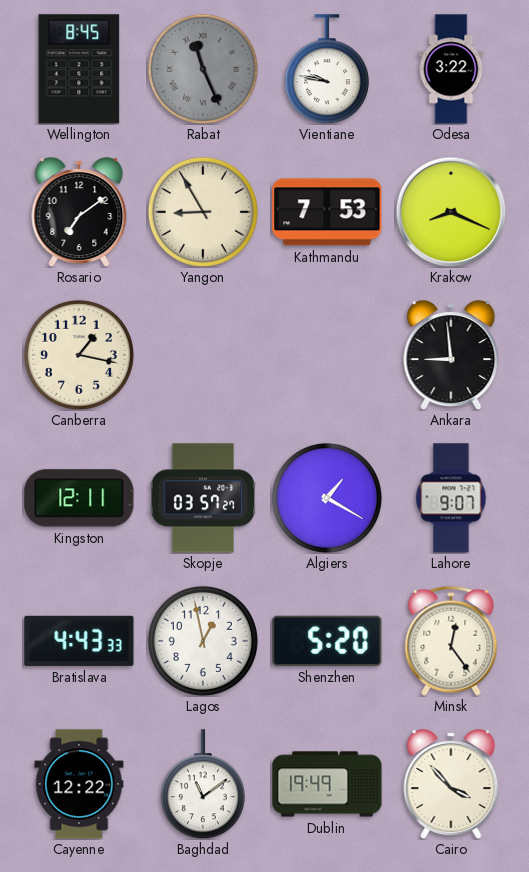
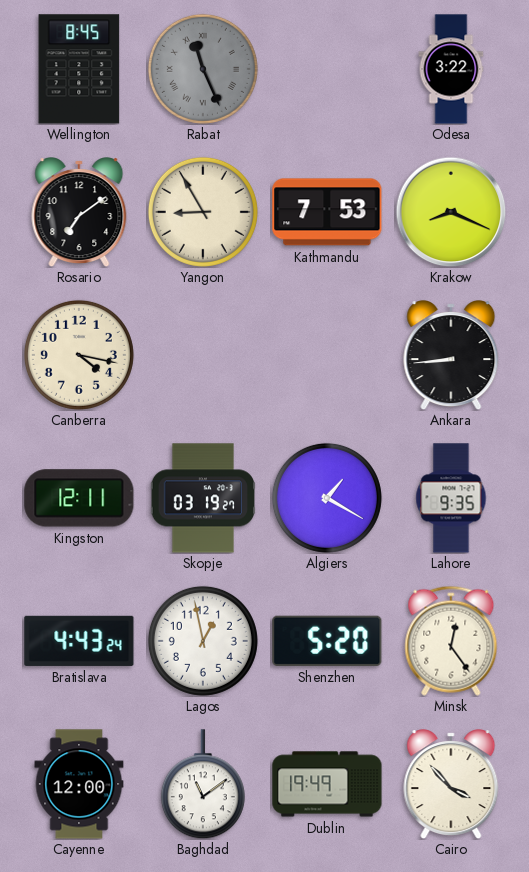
Vientiane: 9:47 -> none (327, 69)
Canberra: 1:17 -> 4:17 (79, 355)
Ankara: 8:59 -> 8:44 (451, 355)
Skopje: 03:57 -> 03:19 (202, 498)
Lahore: 9:07 -> 9:35 (451, 498)
Bratislava: 4:43:33 -> 4:43:24 (79, 641)
Cayenne: 12:22 -> 12:00 (79, 784)
